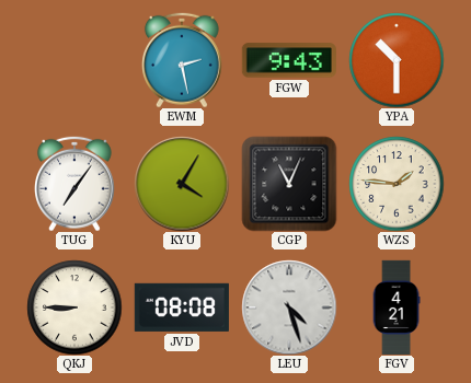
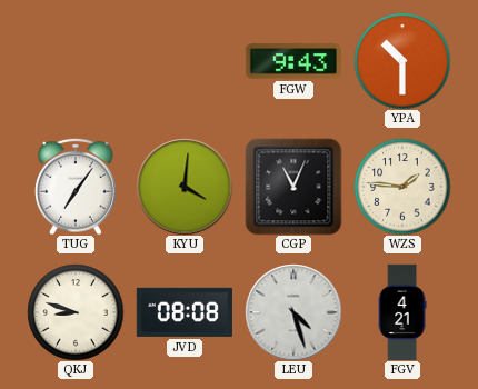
EWM: 2:28 -> none (183, 60)
KYU: 4:05 -> 4:01 (185, 187)
QKJ: 8:45 -> 8:48 (76, 312)
